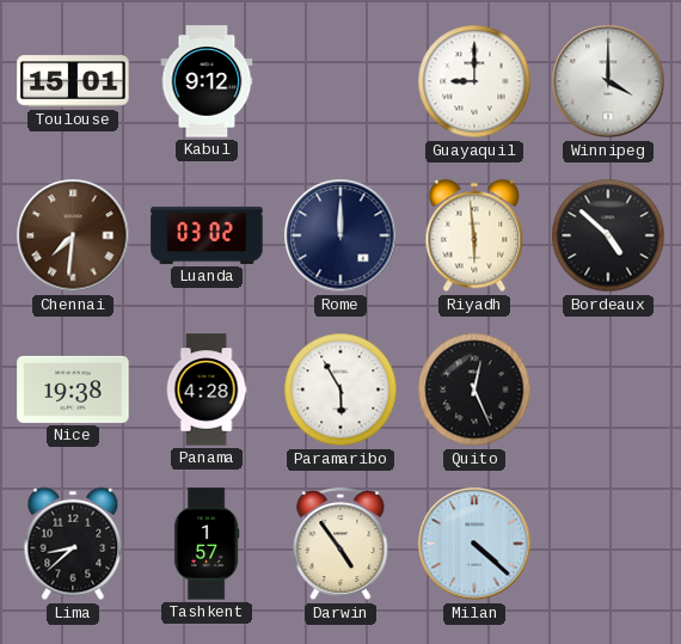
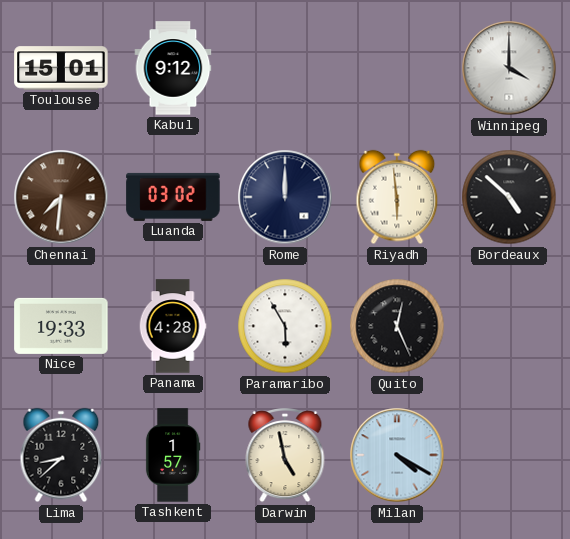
Guayaquil: 9:00 -> none (474, 81)
Nice: 19:38 -> 19:33 (61, 326)
Darwin: 4:54 -> 4:58 (285, 456)
Milan: 4:22 -> 4:20 (397, 455)
